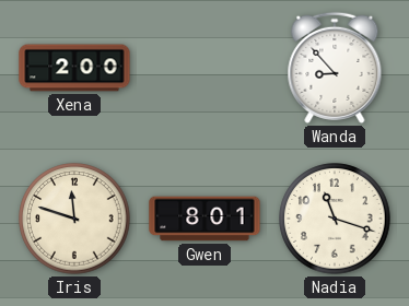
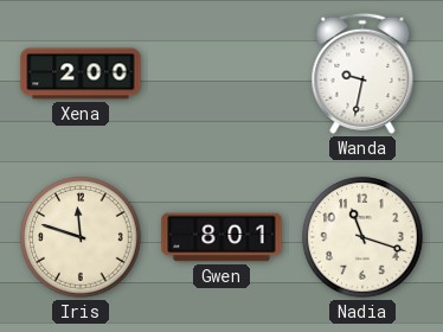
Wanda: 8:53 -> 9:32 (362, 74)
